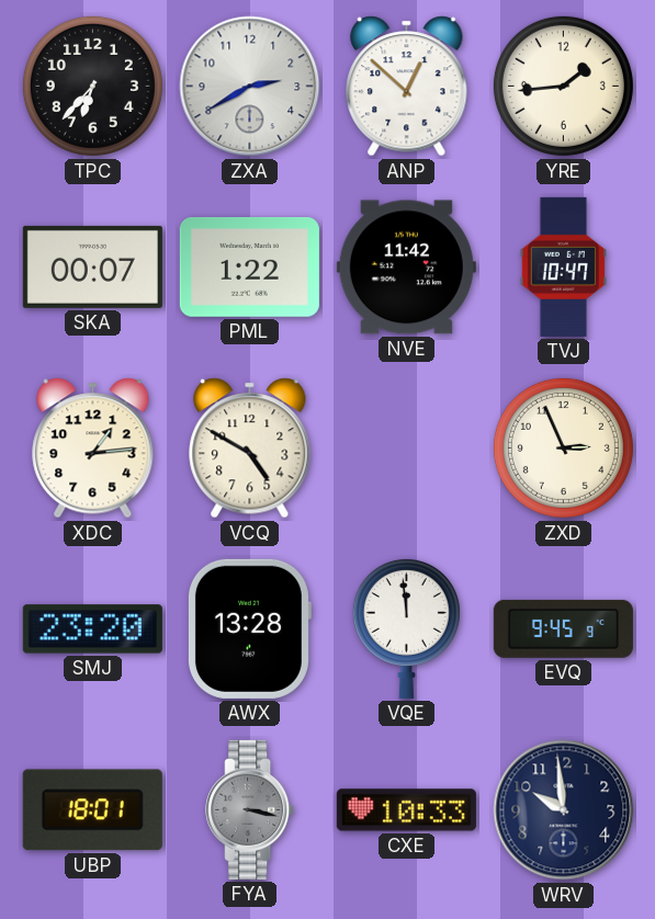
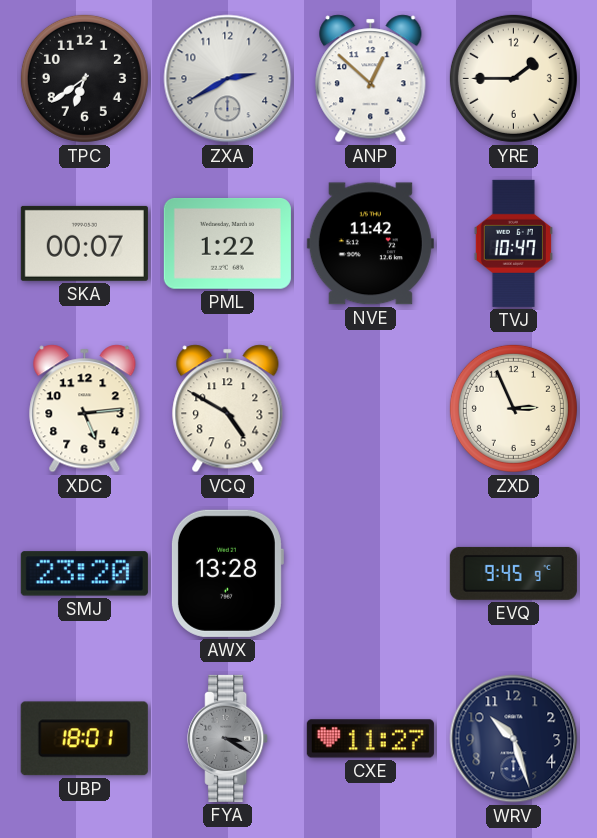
TPC: 6:37 -> 6:39 (84, 78)
YRE: 1:44 -> 1:45 (513, 78)
XDC: 1:14 -> 5:14 (85, 409)
VQE: 11:59 -> none (406, 628)
FYA: 3:17 -> 3:20 (228, 738)
CXE: 10:33 -> 11:27 (370, 739)
WRV: 9:59 -> 10:27 (514, 739)
